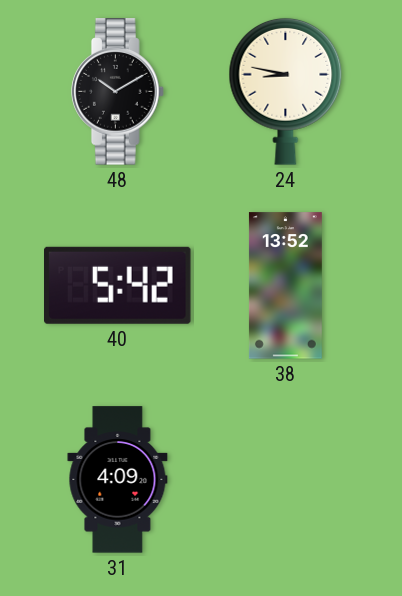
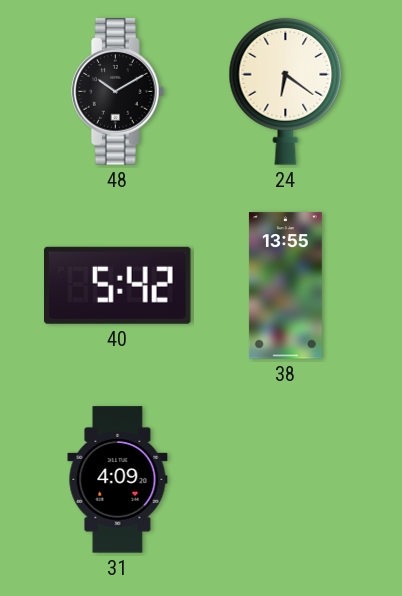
24: 8:47 -> 6:21 (286, 91)
38: 13:52 -> 13:55 (285, 286)
